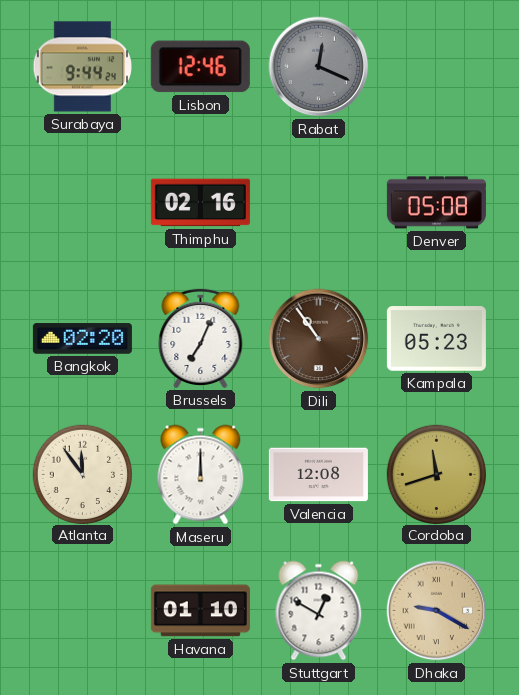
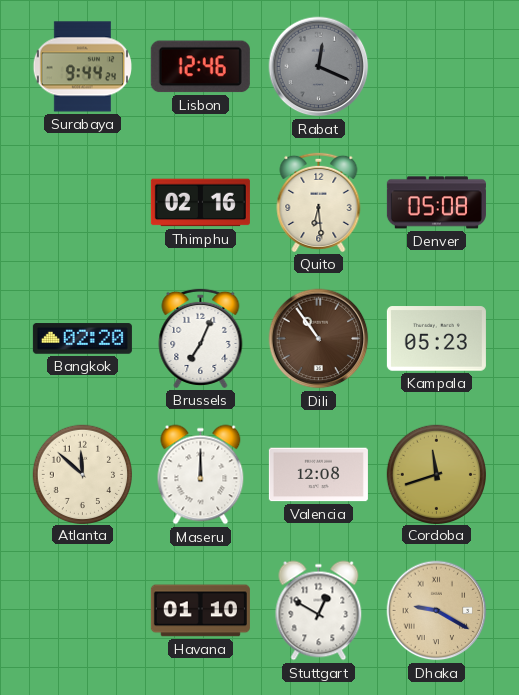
Quito: none -> 6:29 (319, 202)
Atlanta: 11:54 -> 11:52 (82, 474)
